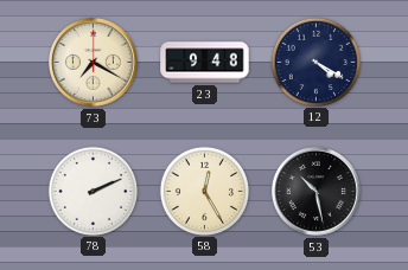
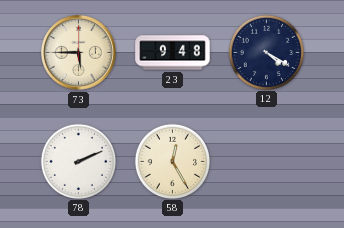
73: 7:20 -> 5:45 (79, 53)
53: 10:28 -> none (317, 192)
